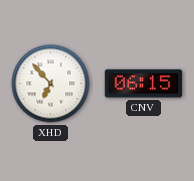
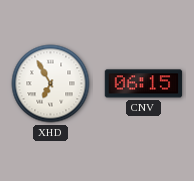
XHD: 6:53 -> 6:55 (51, 84)
